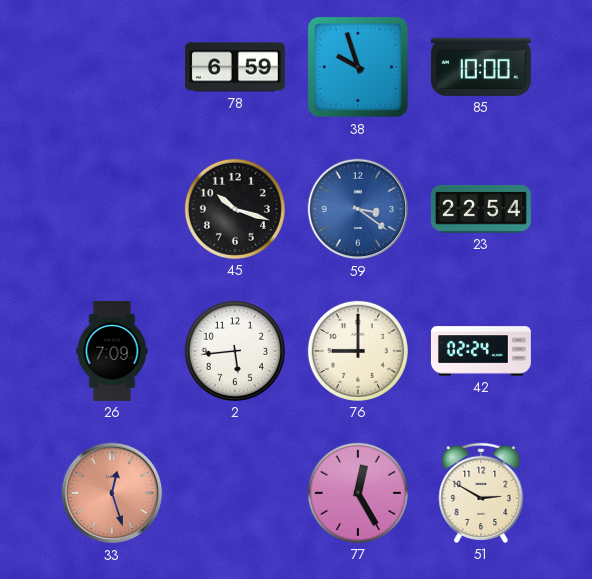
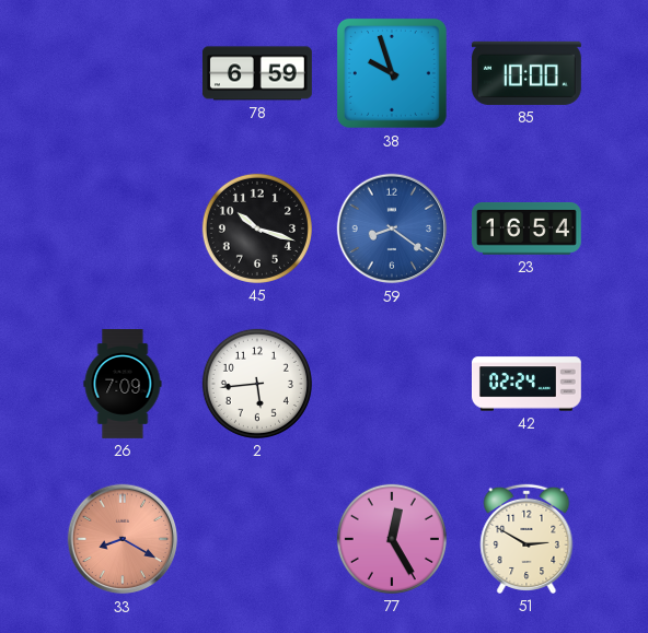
59: 3:21 -> 8:21 (392, 228)
23: 22:54 -> 16:54 (526, 230)
76: 9:00 -> none (358, 351)
33: 12:27 -> 8:20 (123, 539)
